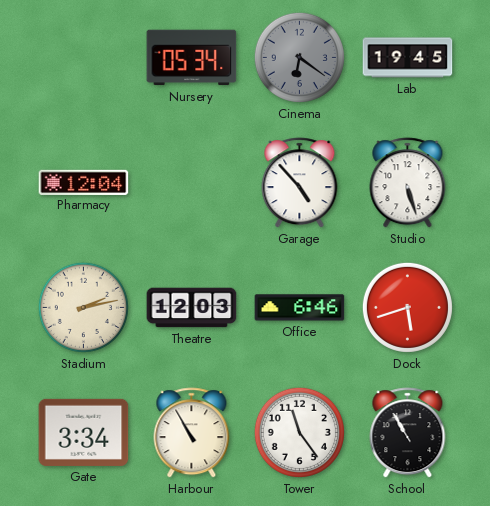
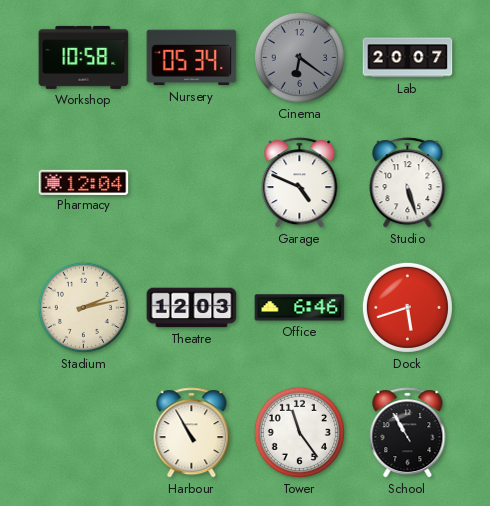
Workshop: none -> 10:58 (84, 57)
Lab: 19:45 -> 20:07 (408, 58)
Garage: 4:53 -> 4:49 (300, 183)
Gate: 3:34 -> none (84, 432)
